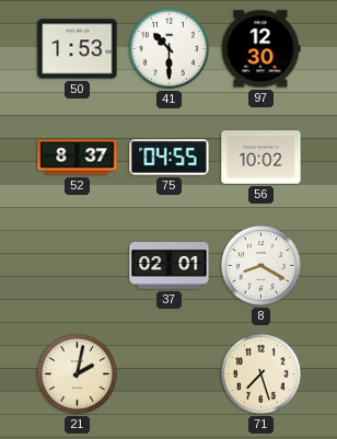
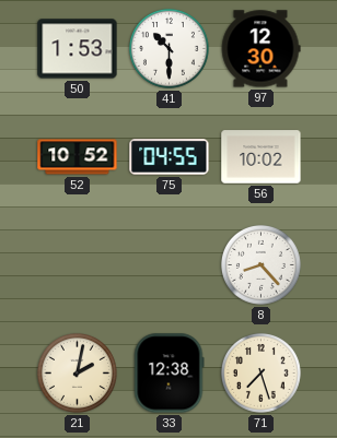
52: 8:37 -> 10:52 (78, 157)
37: 02:01 -> none (170, 266)
8: 8:20 -> 8:23 (260, 264)
33: none -> 12:38 (170, 374)
